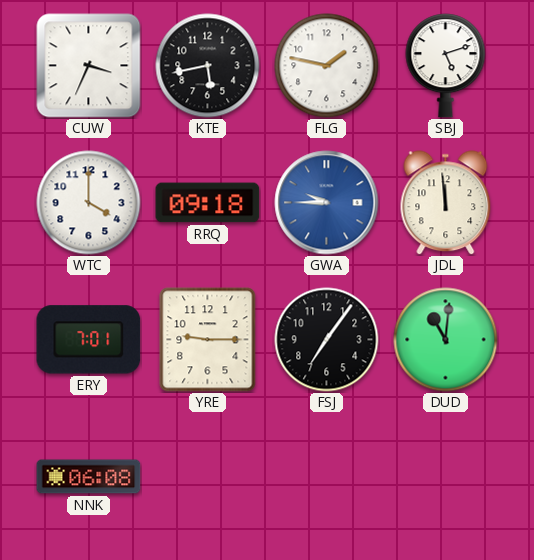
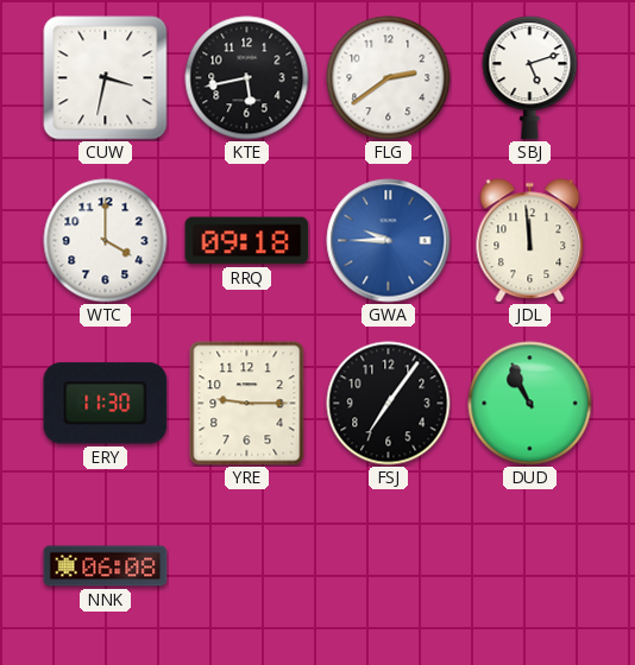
CUW: 3:34 -> 3:32 (106, 78)
FLG: 1:47 -> 2:39 (389, 78)
ERY: 7:01 -> 11:30 (106, 404)
DUD: 11:01 -> 10:56 (530, 404)
